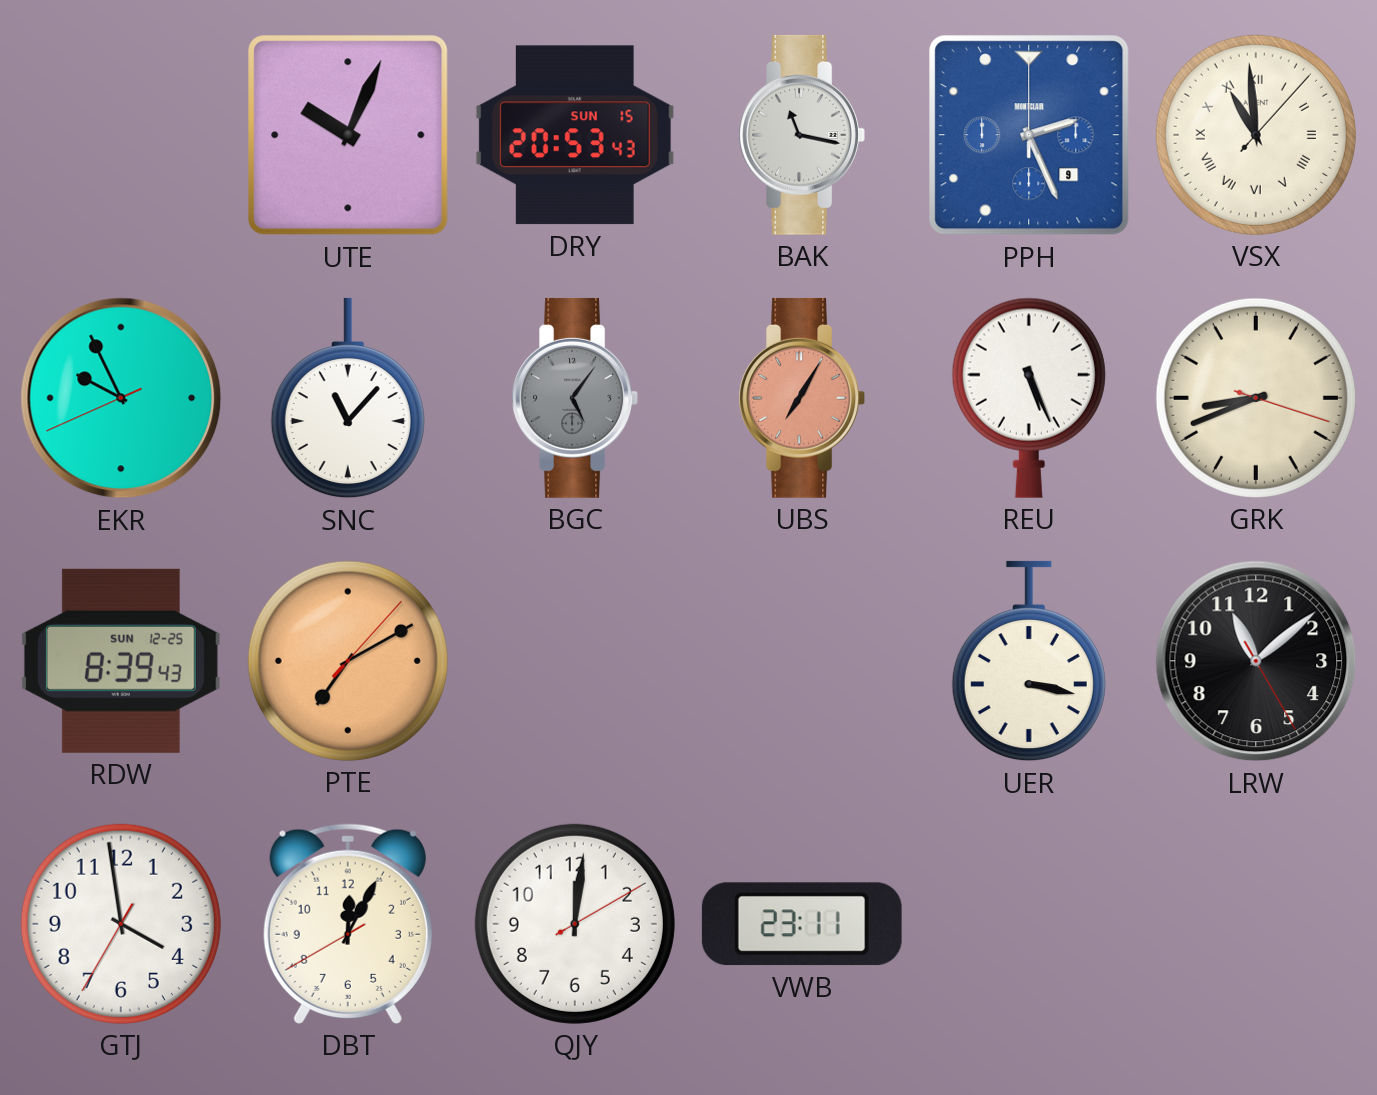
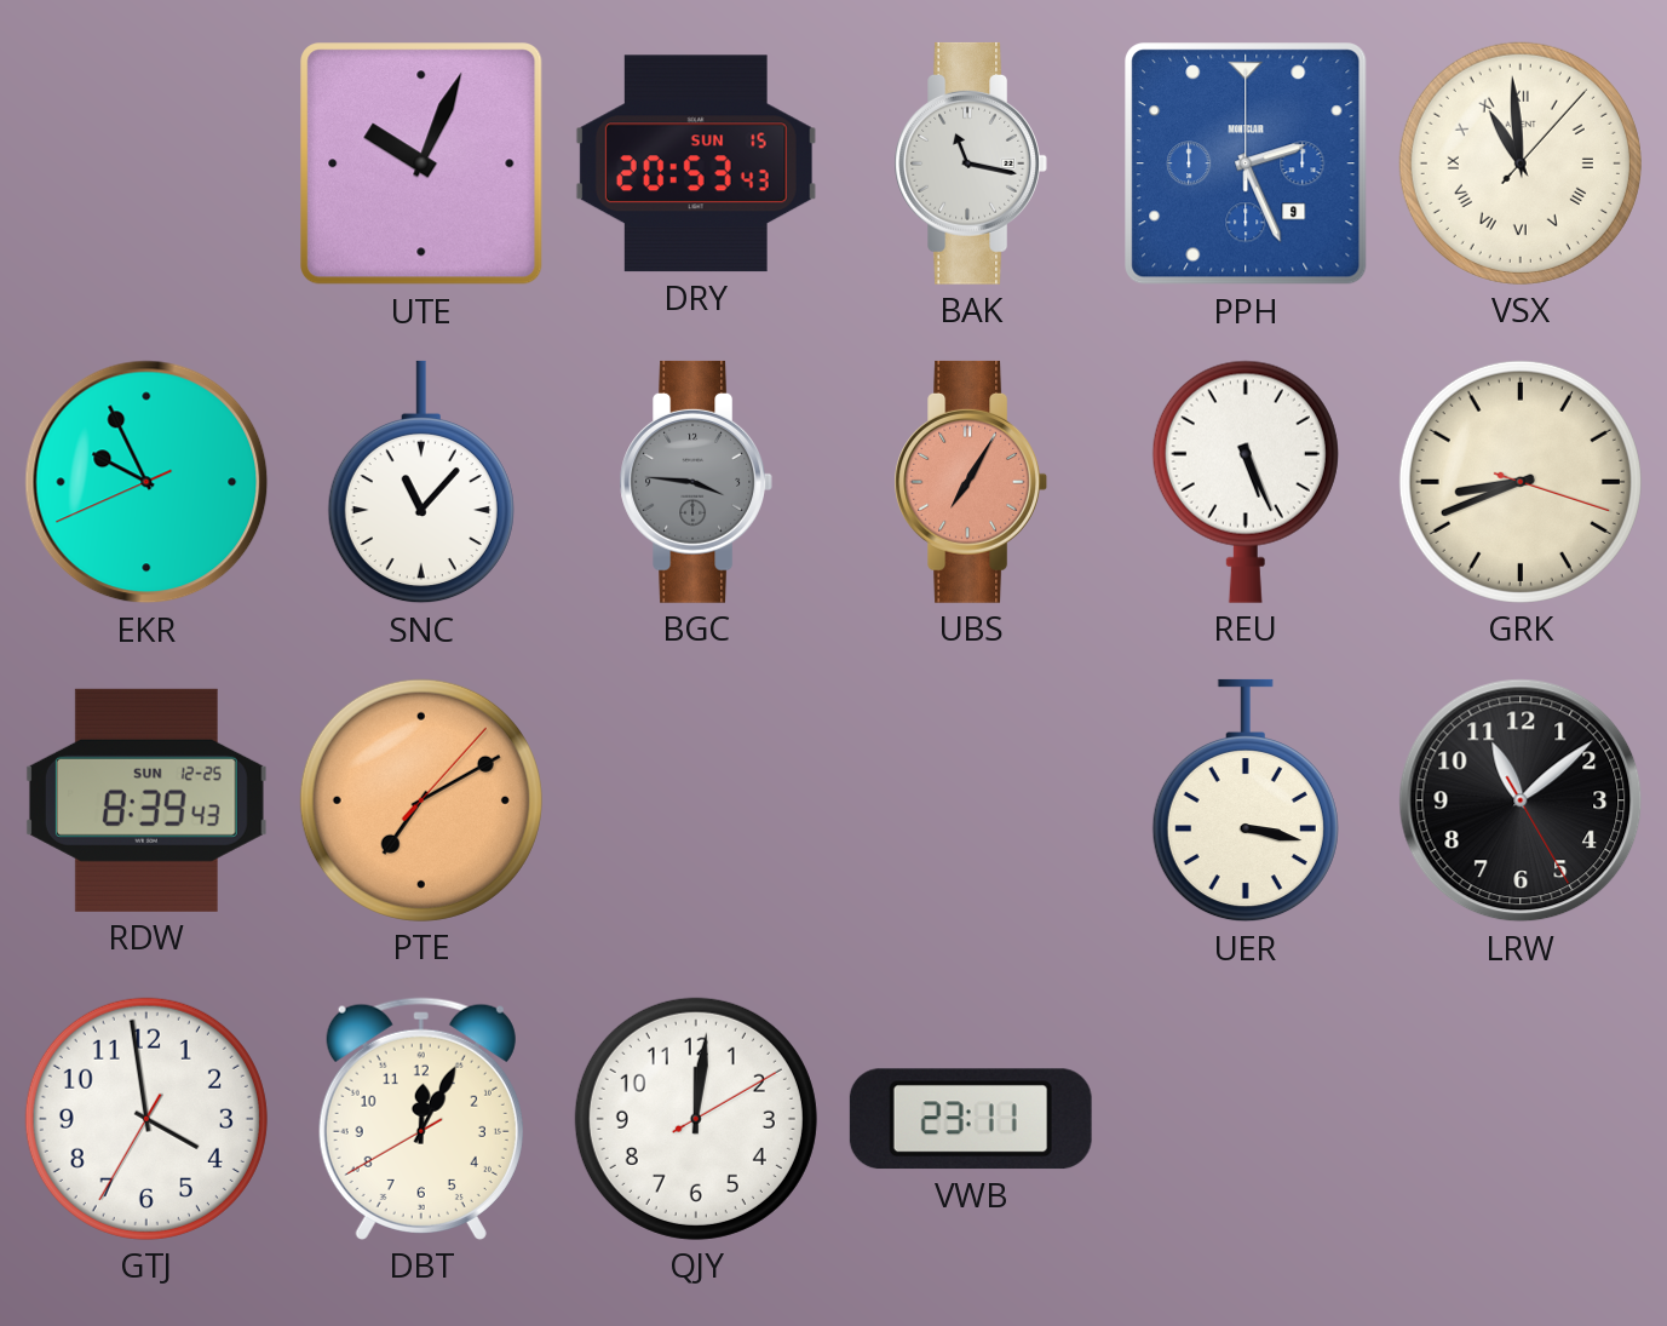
BGC: 5:06 -> 3:46 (695, 482)
